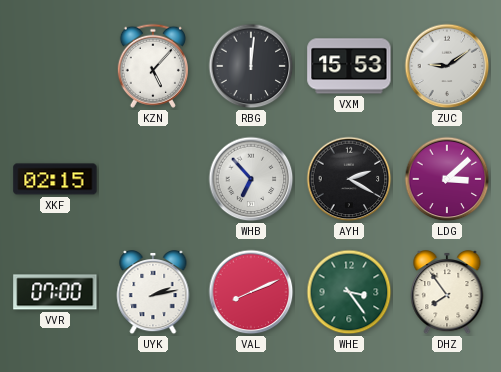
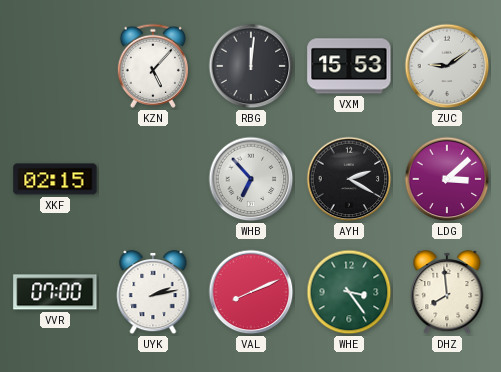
DHZ: 7:54 -> 7:59 (447, 293)
